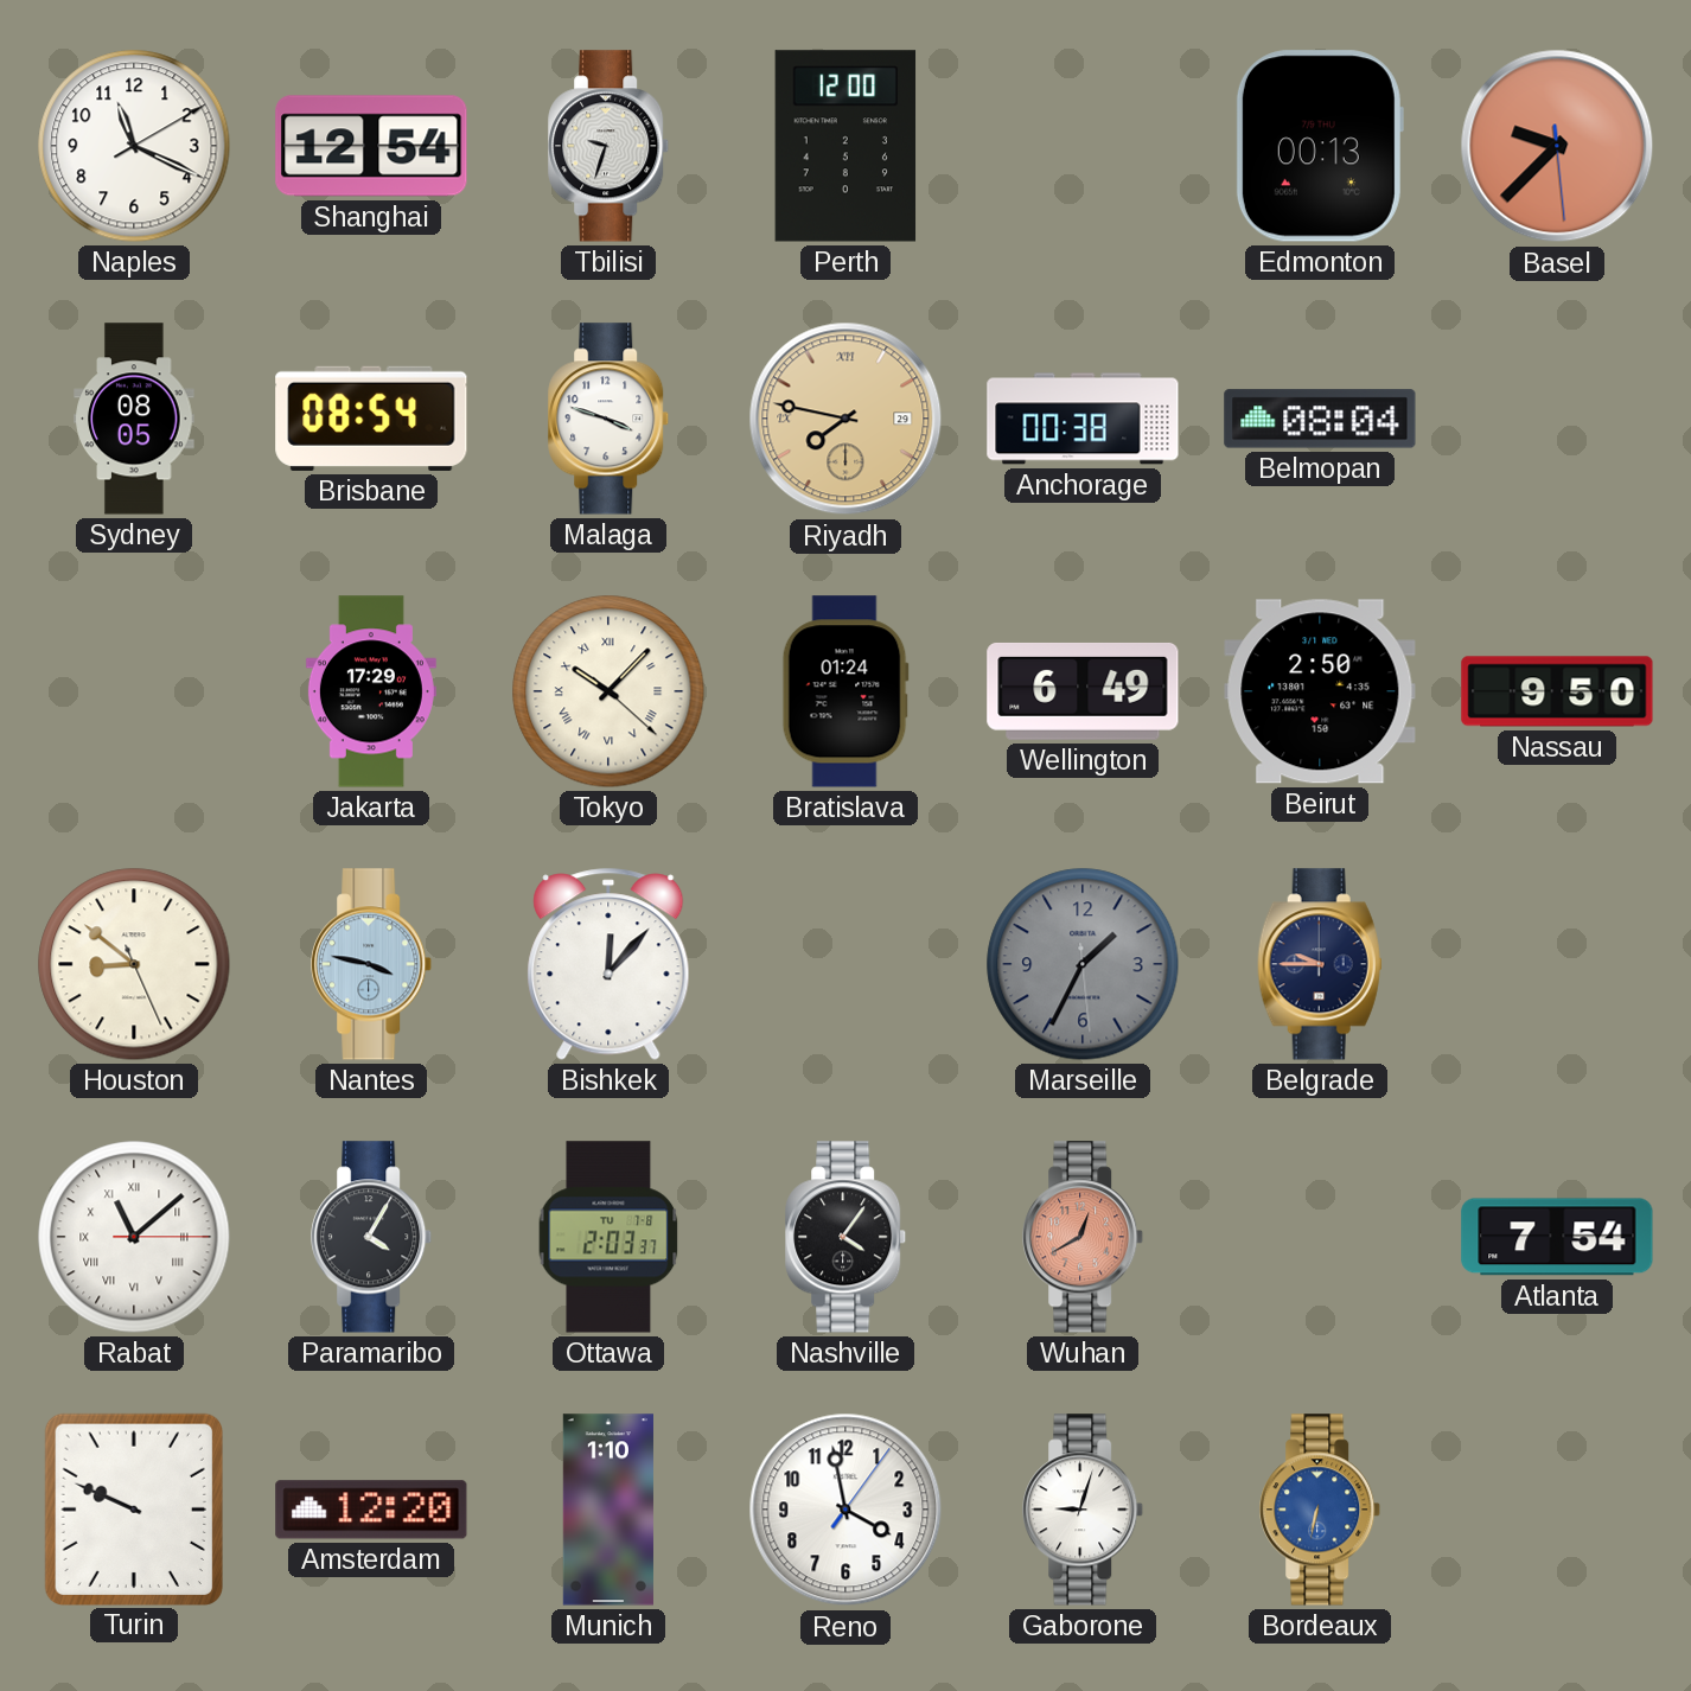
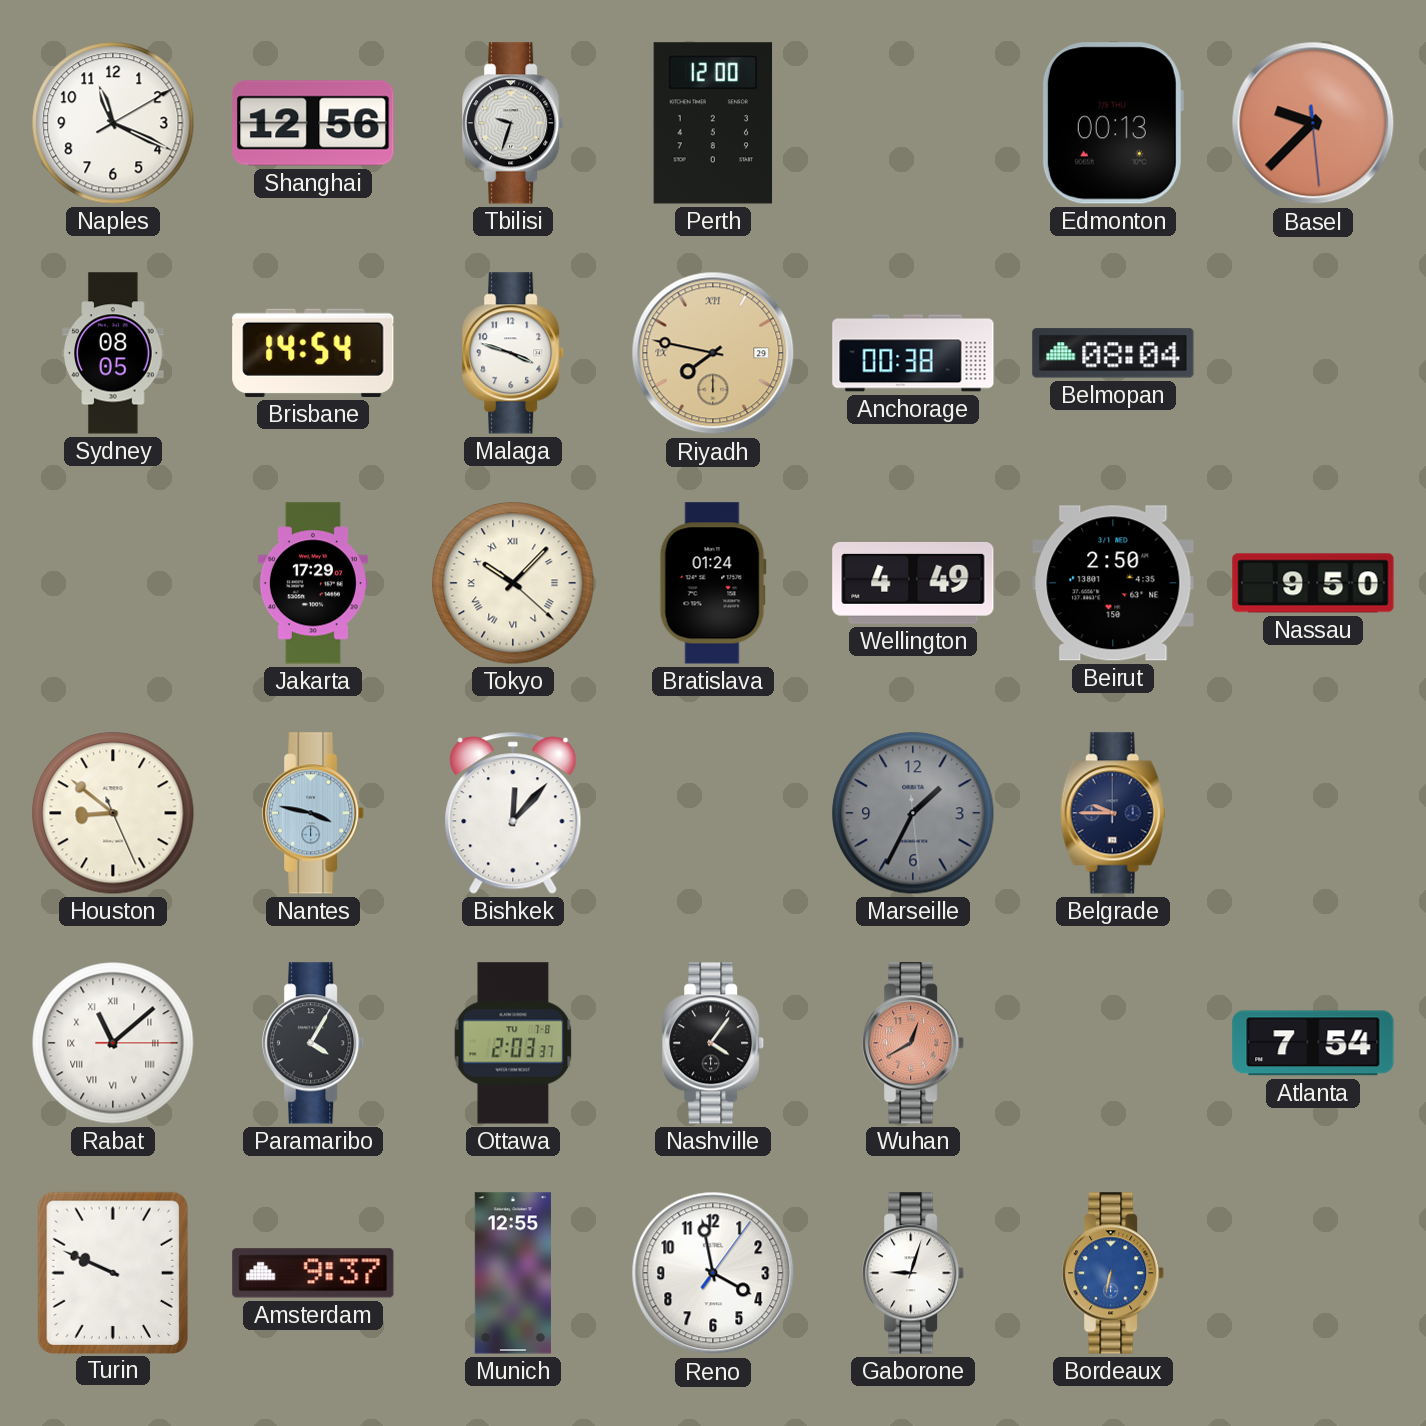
Shanghai: 12:54 -> 12:56 (313, 123)
Brisbane: 08:54 -> 14:54 (313, 353)
Wellington: 6:49 -> 4:49 (913, 583)
Amsterdam: 12:20 -> 9:37 (313, 1273)
Munich: 1:10 -> 12:55 (513, 1273)
